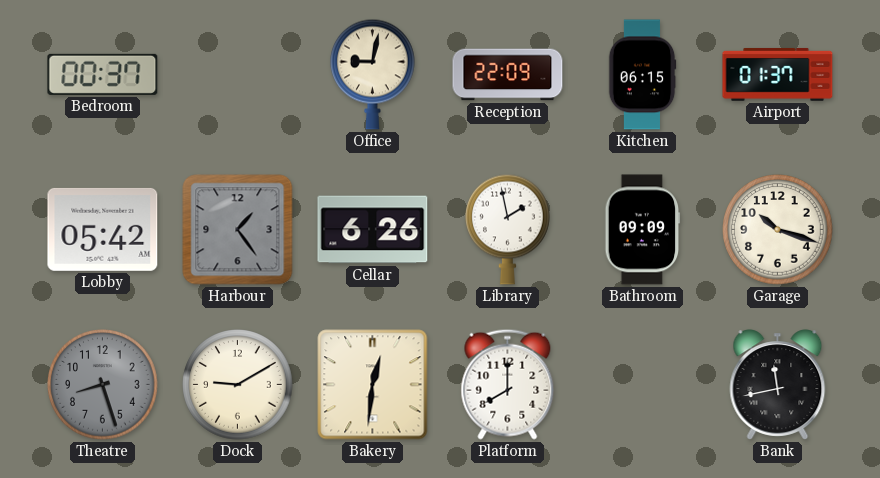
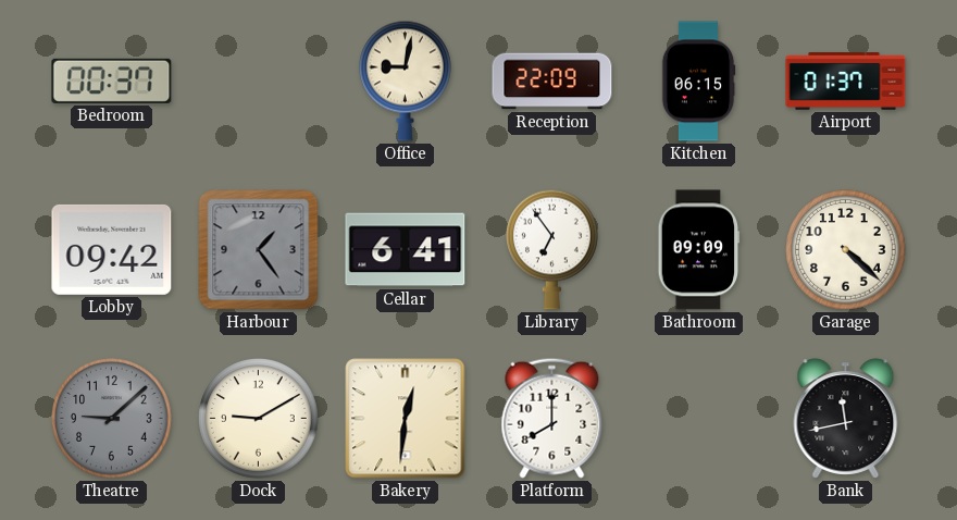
Lobby: 05:42 -> 09:42 (112, 249)
Cellar: 6:26 -> 6:41 (406, 250)
Library: 1:58 -> 6:54 (552, 249)
Garage: 10:18 -> 4:22 (846, 250)
Theatre: 8:27 -> 9:08 (112, 419)
